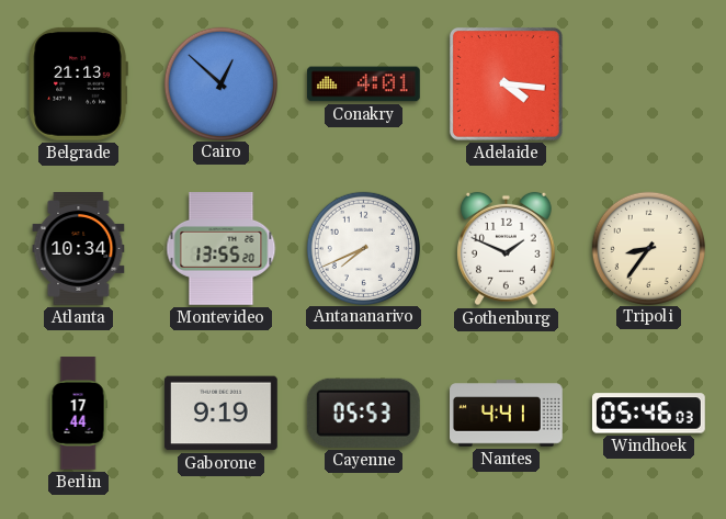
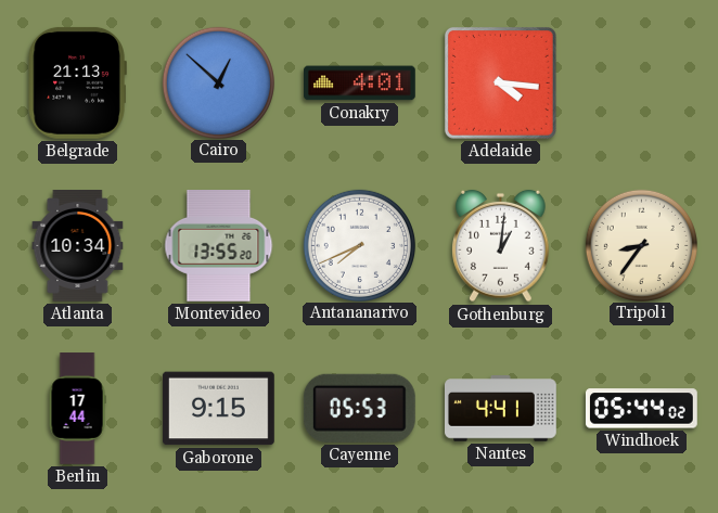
Gothenburg: 1:49 -> 1:01 (501, 246)
Gaborone: 9:19 -> 9:15 (218, 409)
Windhoek: 05:46 -> 05:44 (641, 409)
